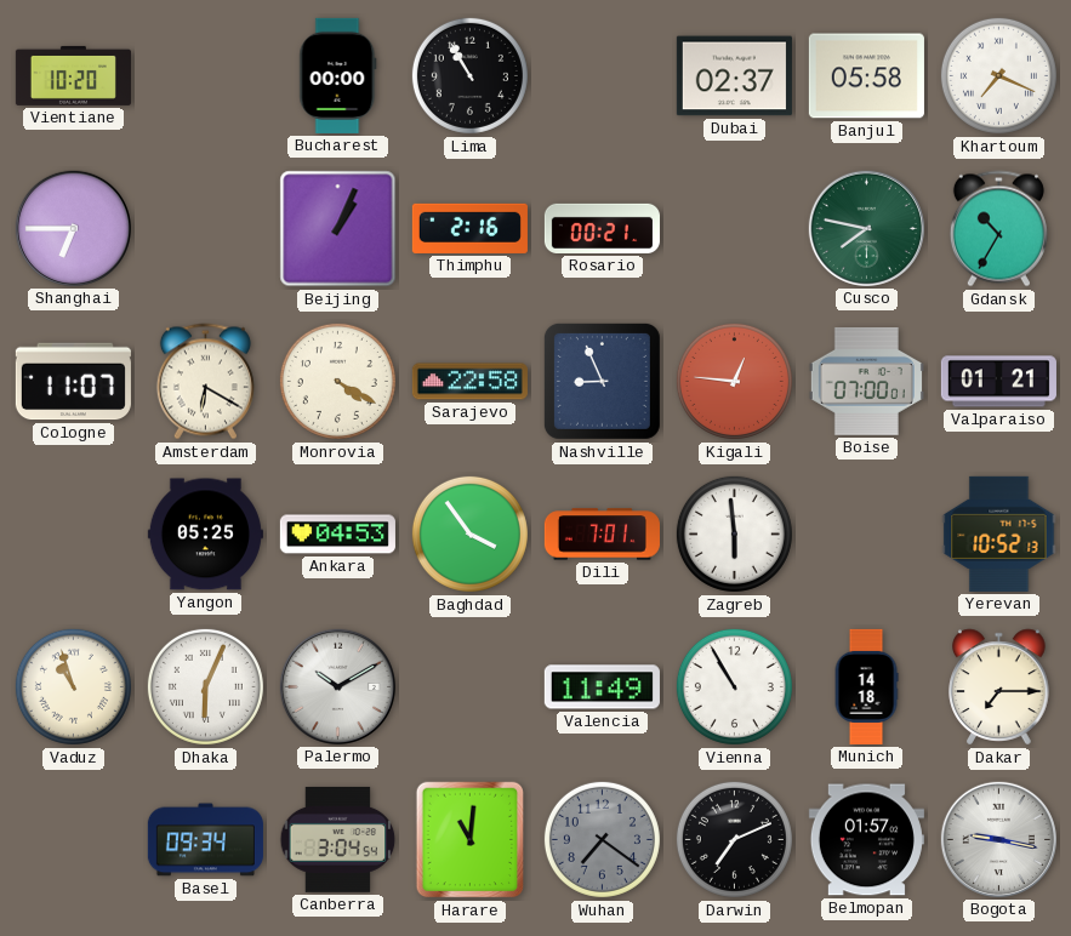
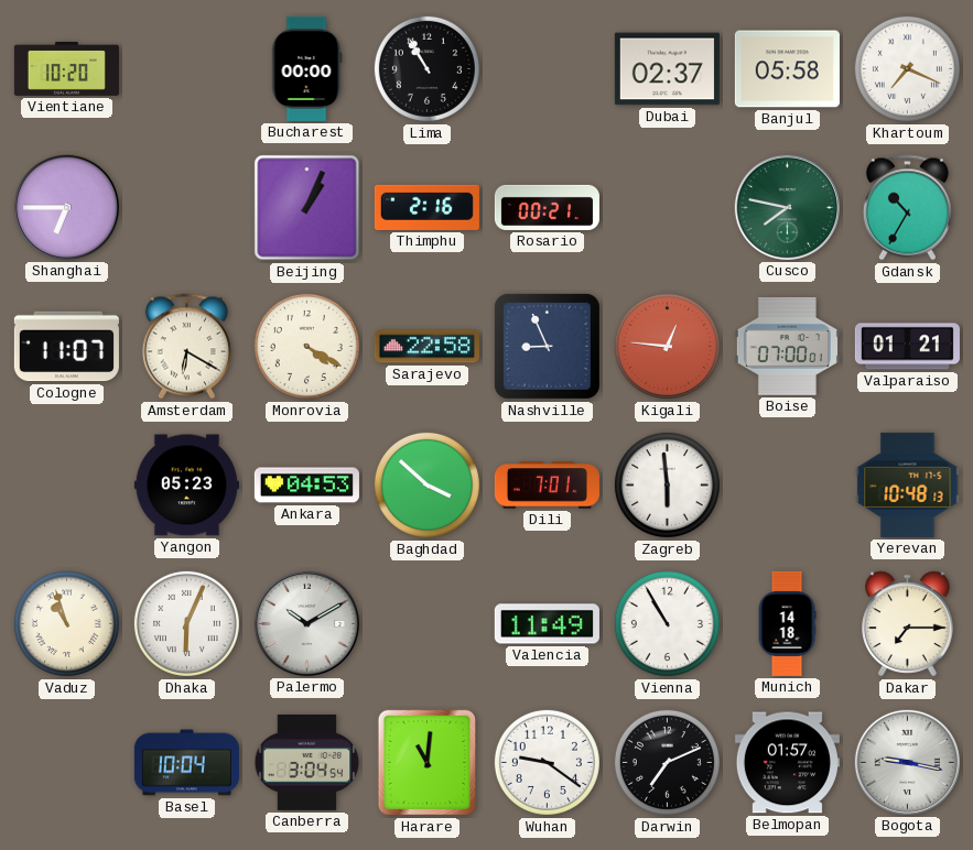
Yangon: 05:25 -> 05:23 (186, 486)
Baghdad: 3:54 -> 3:52 (426, 484)
Yerevan: 10:52 -> 10:48 (908, 484)
Basel: 09:34 -> 10:04 (186, 763)
Wuhan: 7:21 -> 9:21 (547, 762)
Wuhan dial: grey -> white (547, 762)
